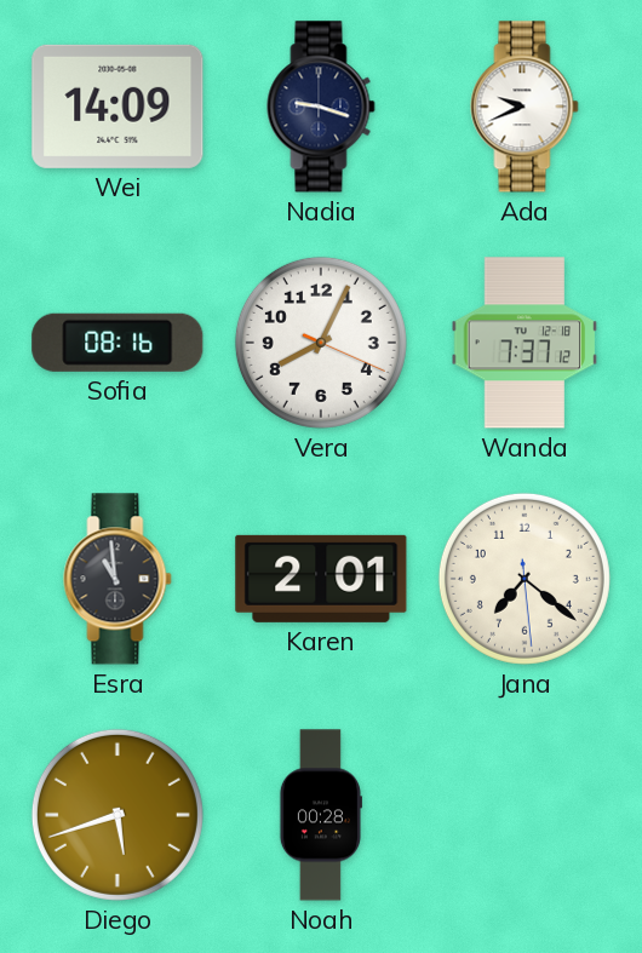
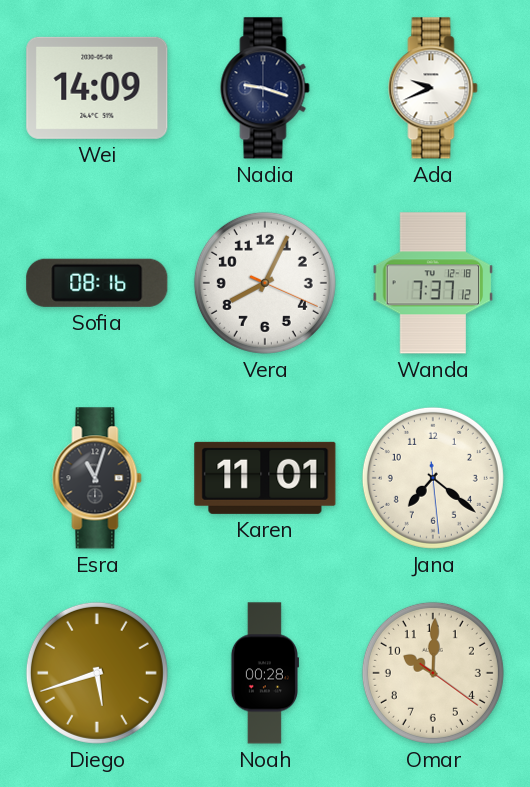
Esra: 10:59 -> 11:03 (97, 478)
Karen: 2:01 -> 11:01 (265, 478)
Omar: none -> 10:00 (433, 673)
